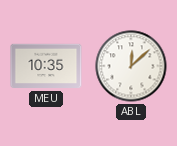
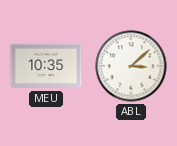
ABL: 12:08 -> 3:08 (131, 66)
